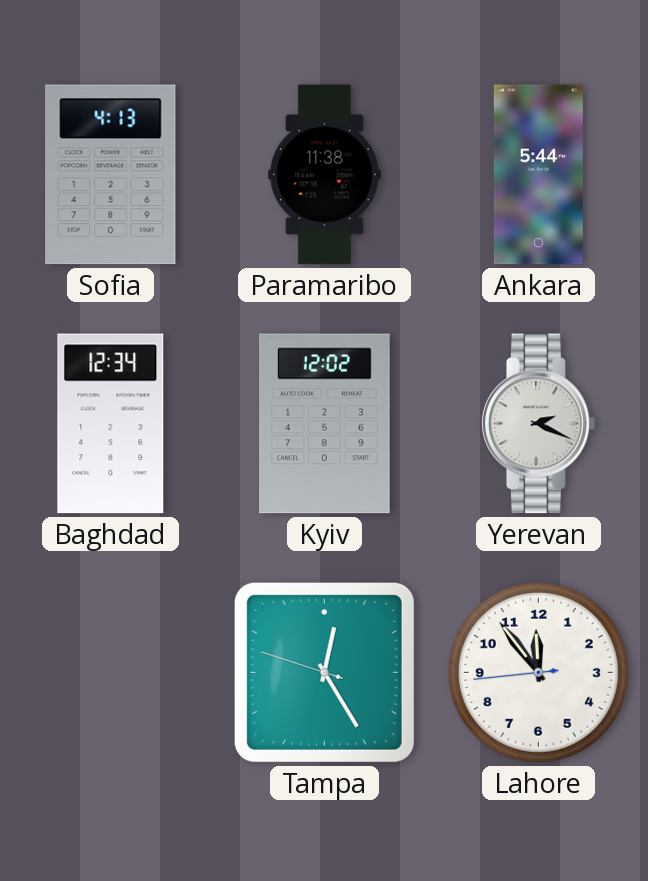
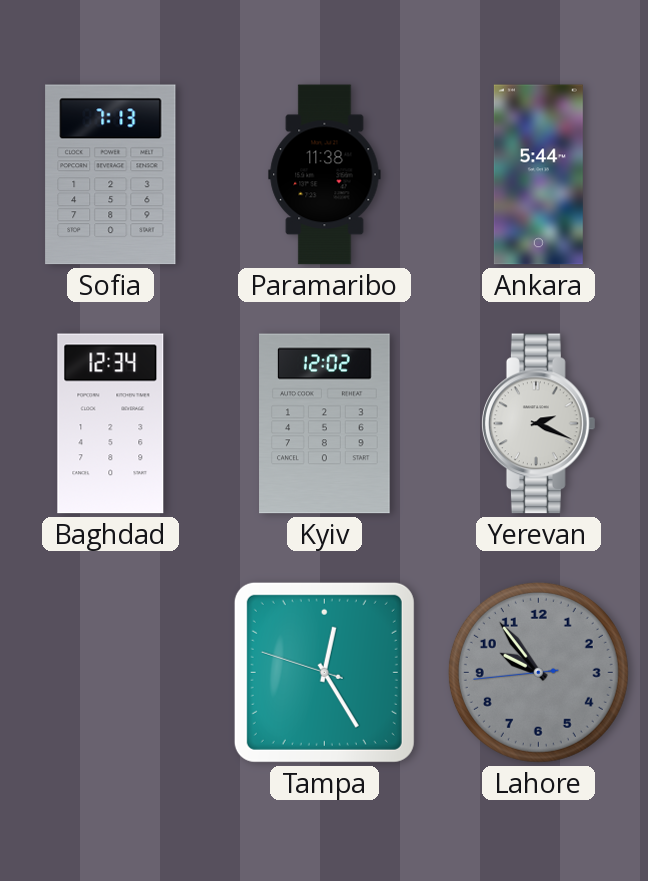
Sofia: 4:13 -> 7:13 (111, 175)
Lahore: 11:53 -> 9:53 (538, 672)
Lahore dial: white -> grey (538, 672)
